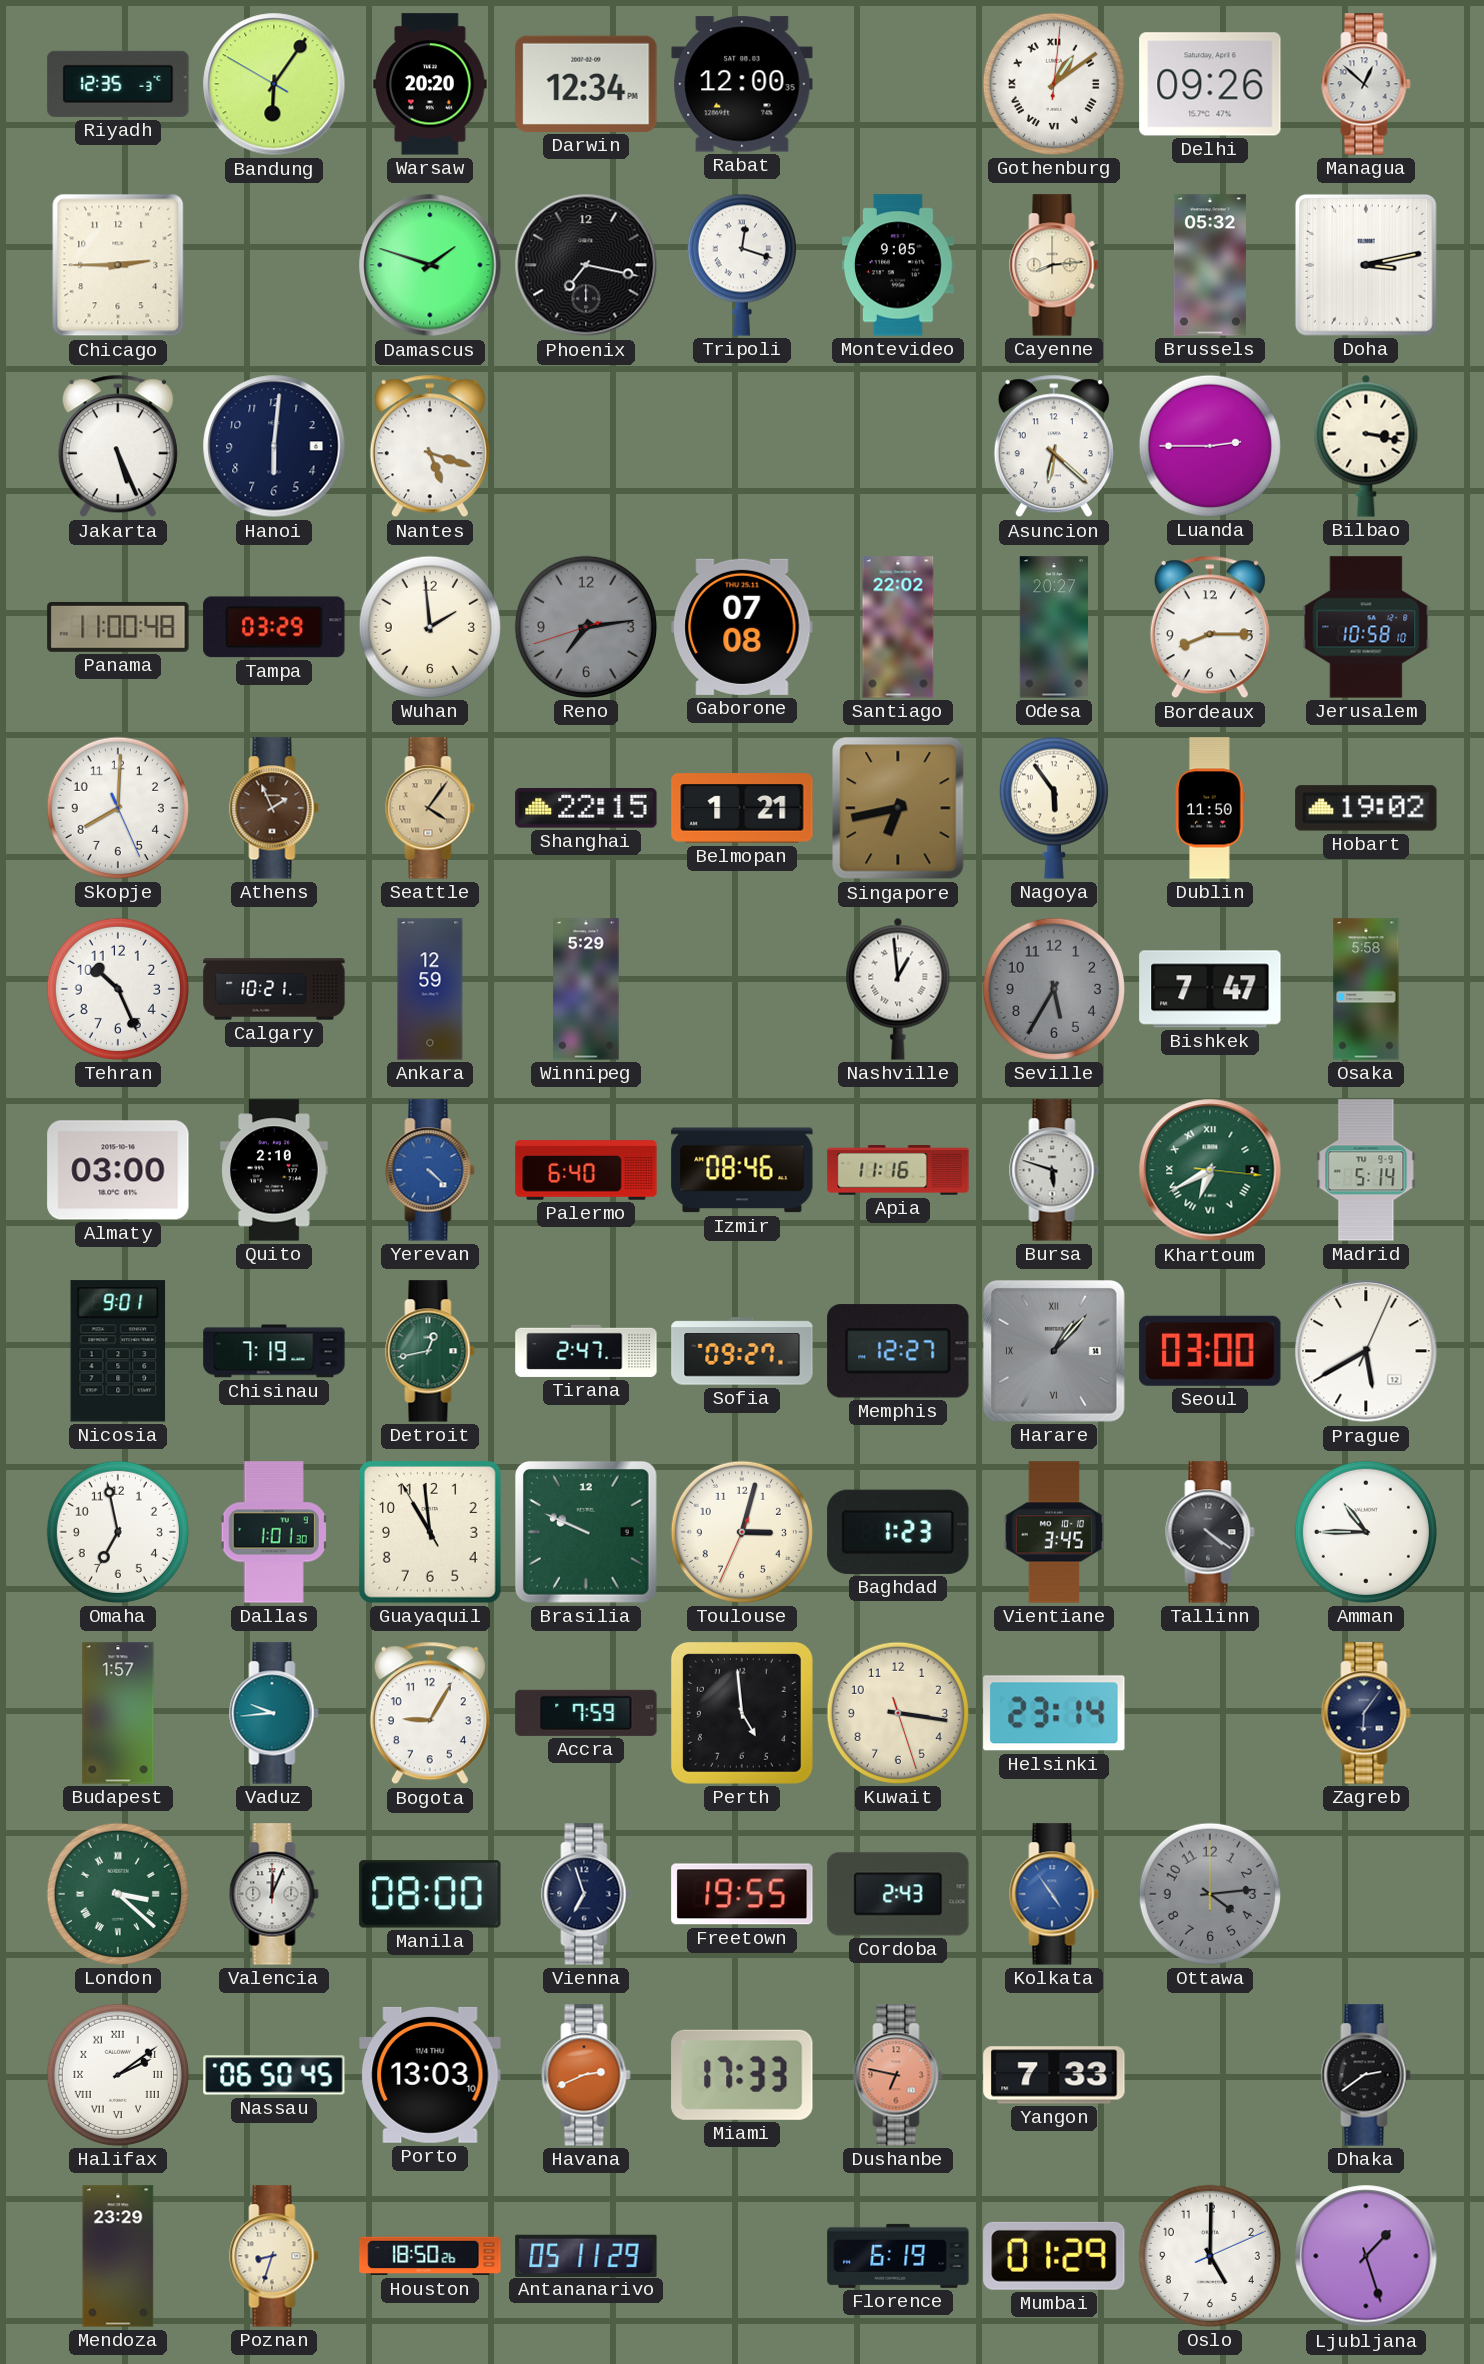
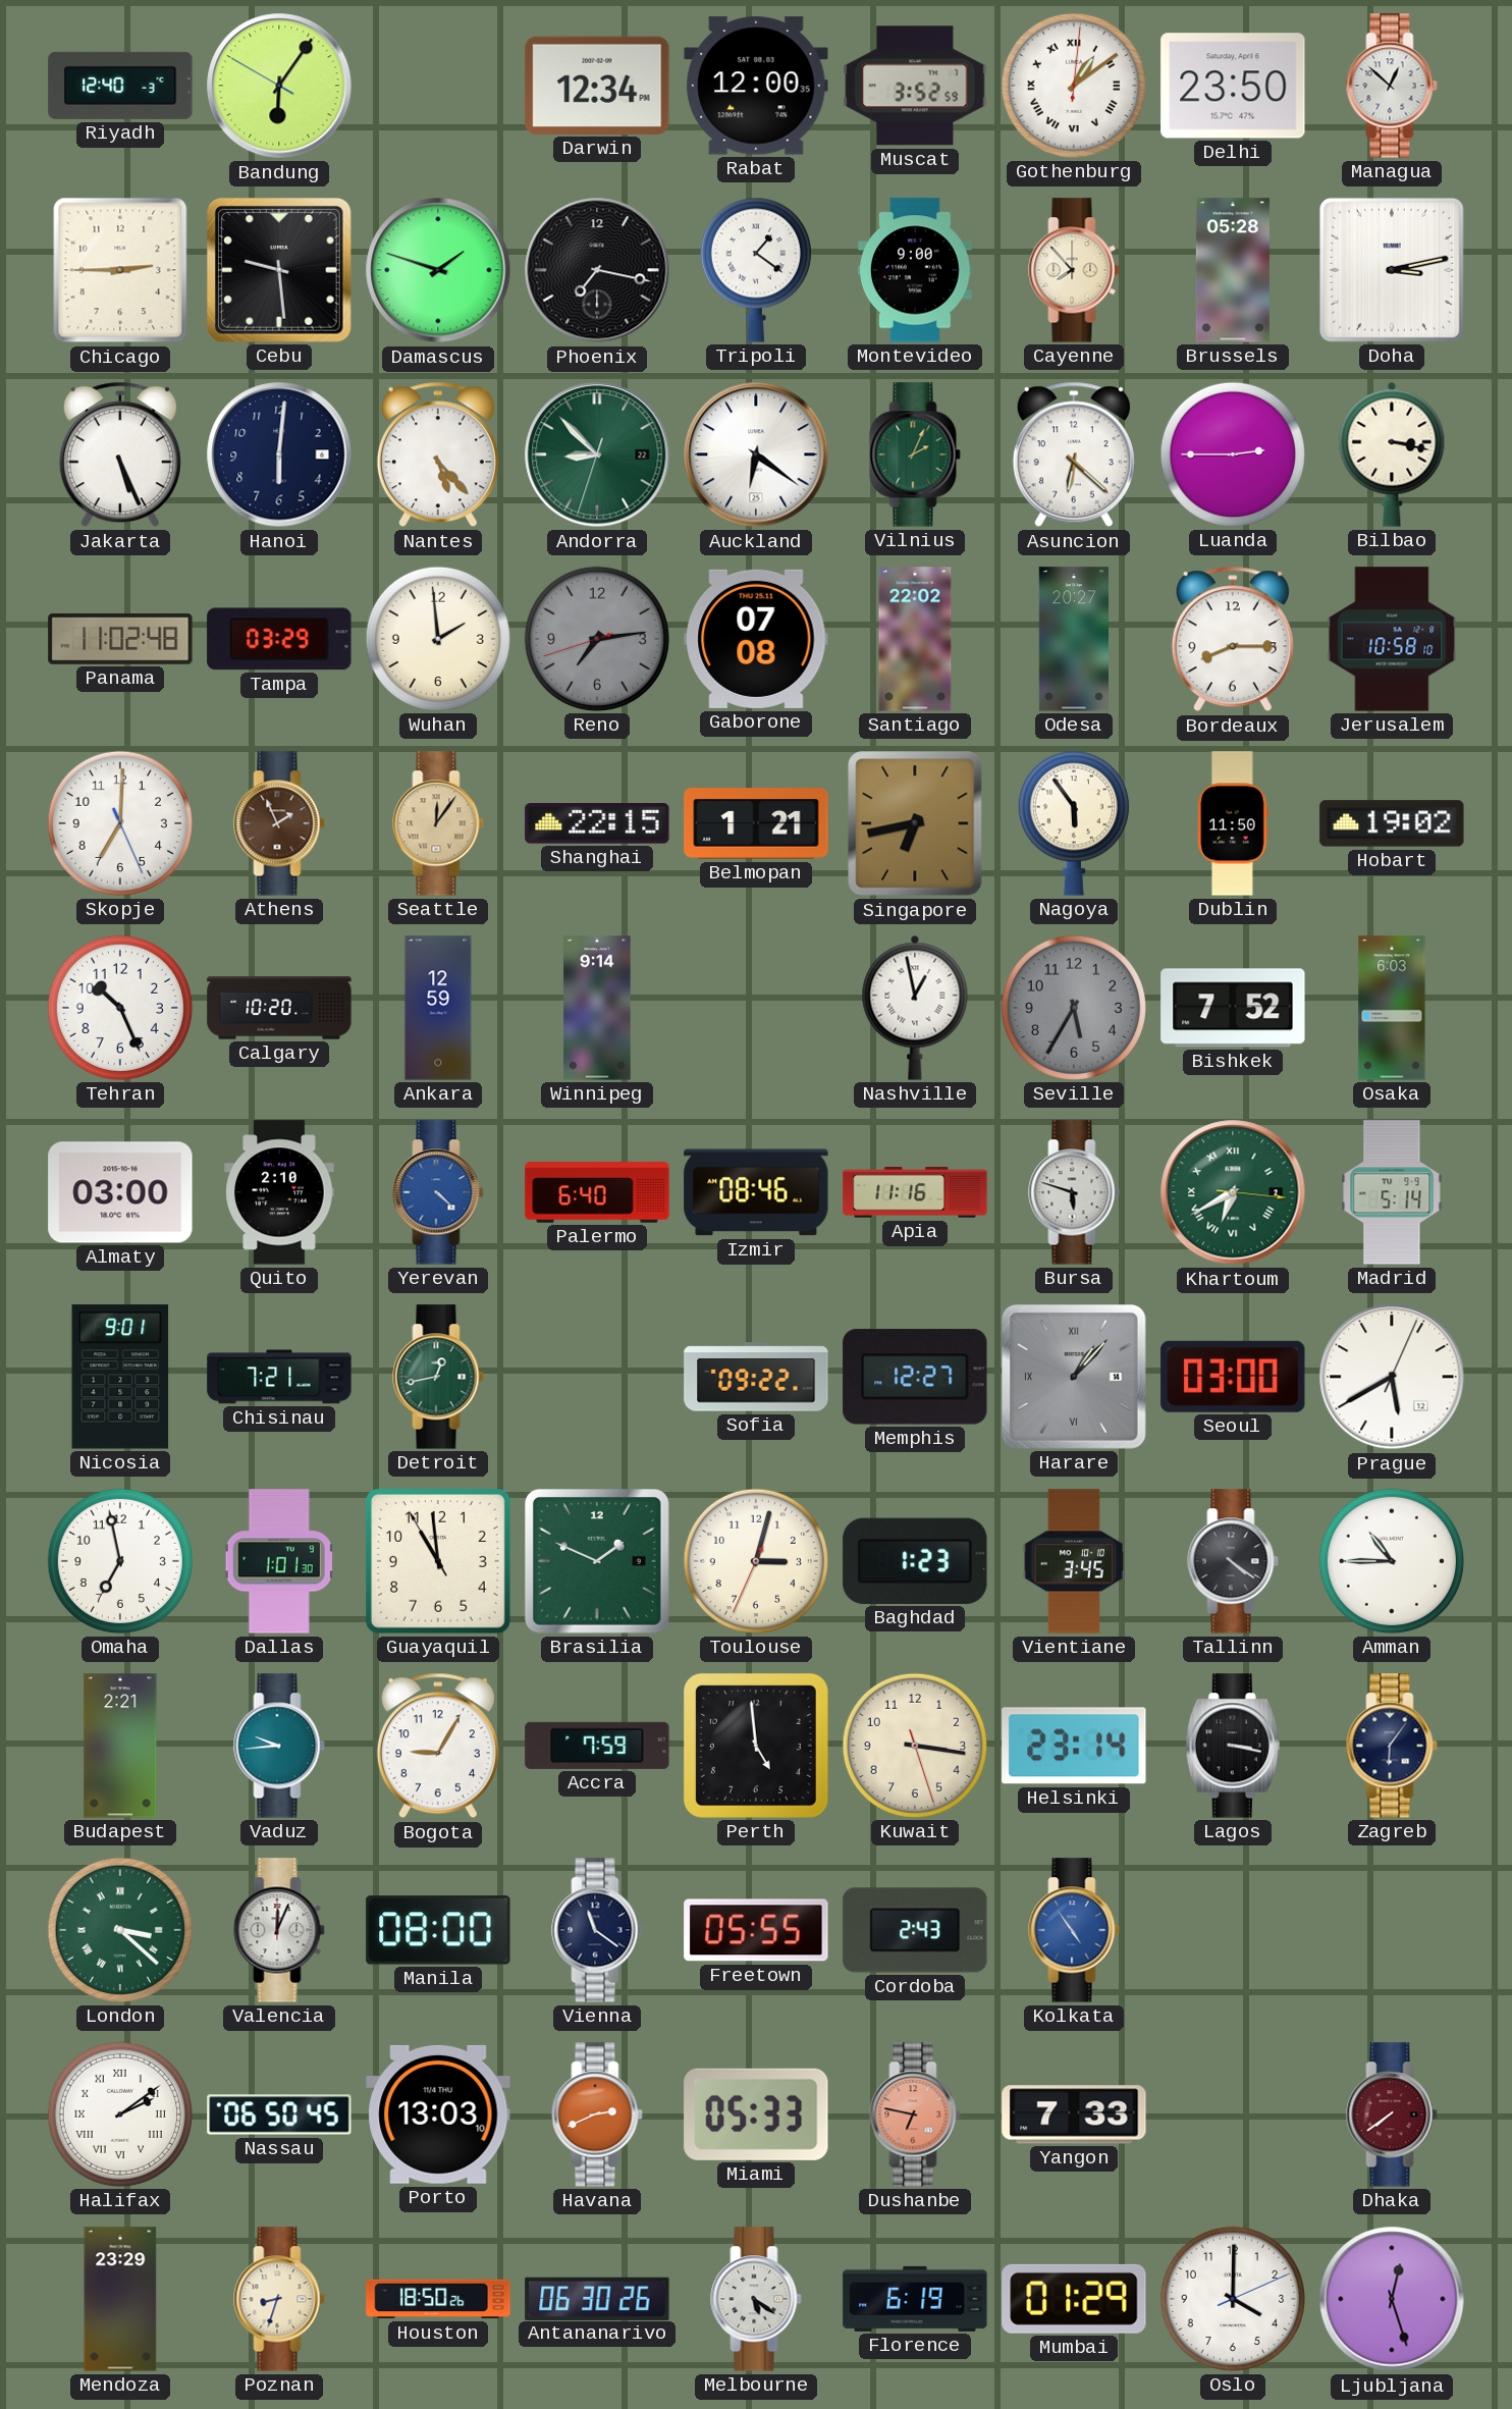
Riyadh: 12:35 -> 12:40 (120, 86)
Warsaw: 20:20 -> none (430, 84)
Muscat: none -> 3:52 (915, 86)
Delhi: 09:26 -> 23:50 (1233, 86)
Cebu: none -> 9:29 (280, 271)
Tripoli: 12:18 -> 1:21 (756, 270)
Montevideo: 9:05 -> 9:00 (915, 270)
Cayenne: 8:14 -> 7:53 (1074, 270)
Brussels: 05:32 -> 05:28 (1233, 270)
Nantes: 5:18 -> 5:23 (438, 454)
Andorra: none -> 8:52 (597, 454)
Auckland: none -> 6:21 (756, 454)
Vilnius: none -> 2:04 (915, 454)
Panama: 11:00 -> 11:02 (120, 639)
Skopje: 8:00 -> 7:00 (120, 823)
Seattle: 4:06 -> 12:06 (438, 823)
Calgary: 10:21 -> 10:20 (279, 1008)
Winnipeg: 5:29 -> 9:14 (597, 1008)
Nashville: 12:59 -> 12:58 (915, 1008)
Bishkek: 7:47 -> 7:52 (1233, 1008)
Osaka: 5:58 -> 6:03 (1392, 1008)
Chisinau: 7:19 -> 7:21 (279, 1377)
Tirana: 2:47 -> none (586, 1351)
Sofia: 09:27 -> 09:22 (756, 1377)
Brasilia: 9:49 -> 1:49 (598, 1562)
Budapest: 1:57 -> 2:21 (120, 1746)
Lagos: none -> 3:17 (1233, 1746)
Vienna: 6:57 -> 11:21 (597, 1930)
Freetown: 19:55 -> 05:55 (756, 1930)
Ottawa: 4:14 -> none (1210, 1894)
Miami: 17:33 -> 05:33 (756, 2114)
Dhaka: 2:39 -> 7:39 (1392, 2114)
Dhaka dial: black -> burgundy (1392, 2114)
Antananarivo: 05:11 -> 06:30 (597, 2298)
Melbourne: none -> 5:21 (756, 2299)
Oslo: 5:00 -> 4:00 (1233, 2299)
Ljubljana: 1:27 -> 12:27 (1392, 2299)
